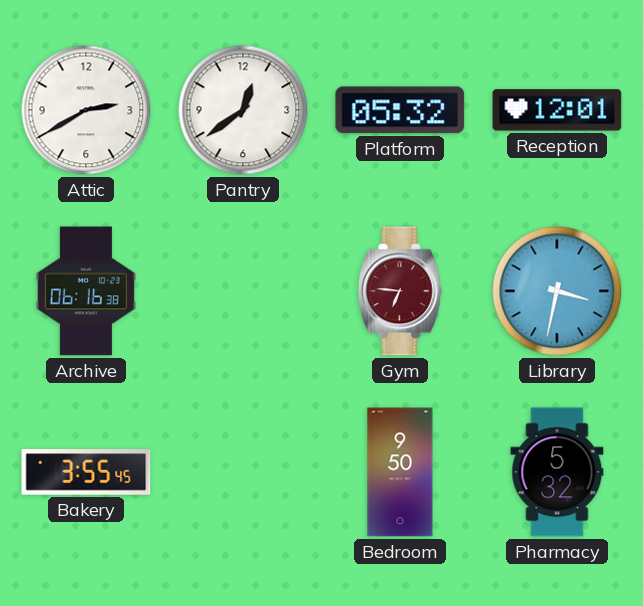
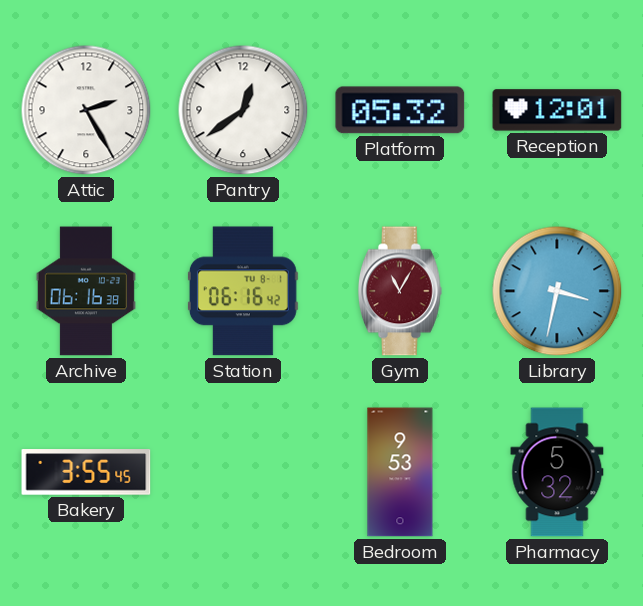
Attic: 2:40 -> 2:25 (86, 110)
Station: none -> 06:16 (243, 291)
Gym: 6:46 -> 11:05 (400, 291)
Bedroom: 9:50 -> 9:53 (400, 472)
